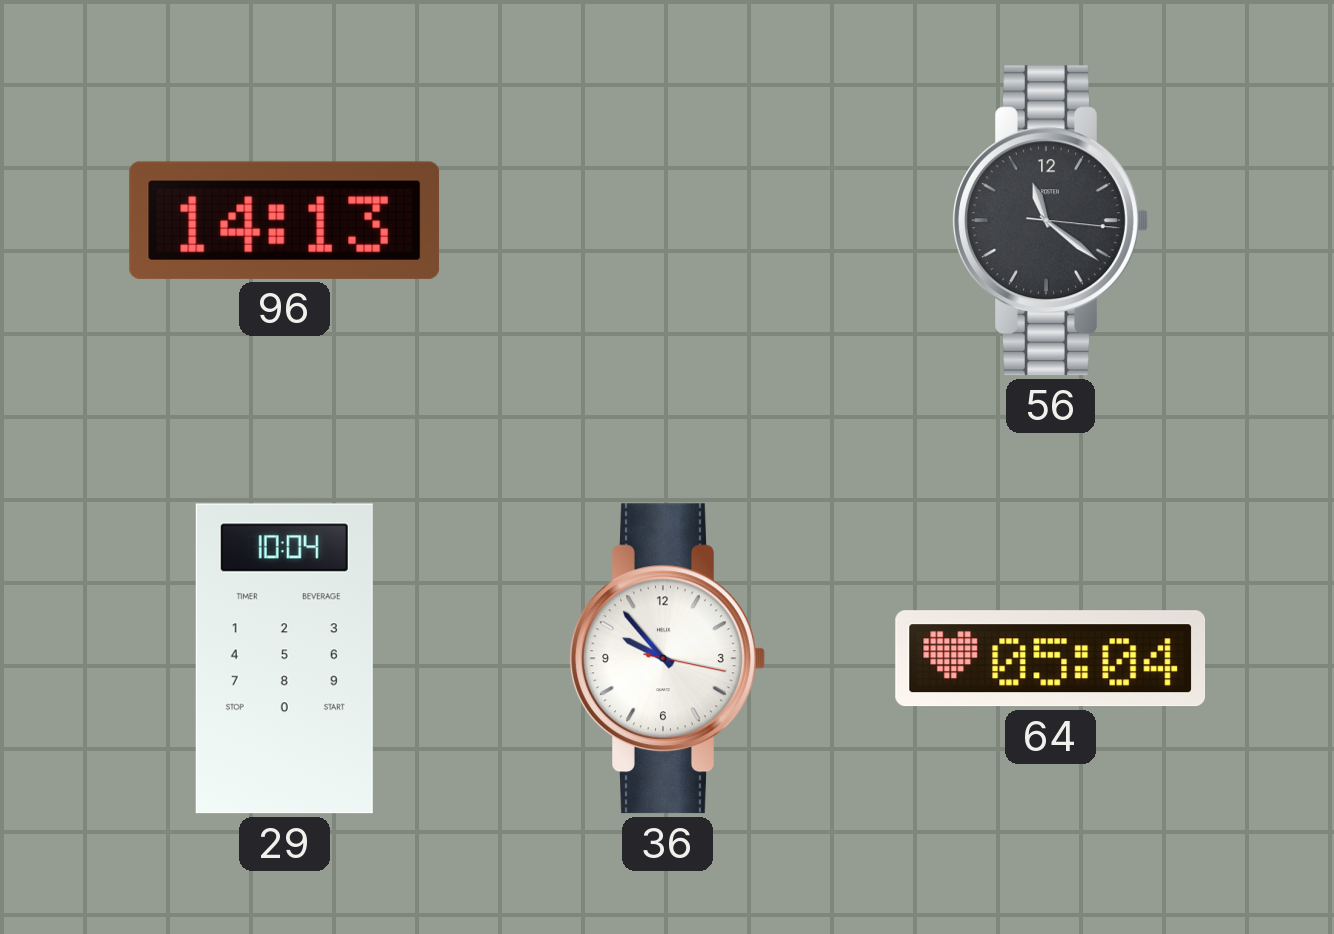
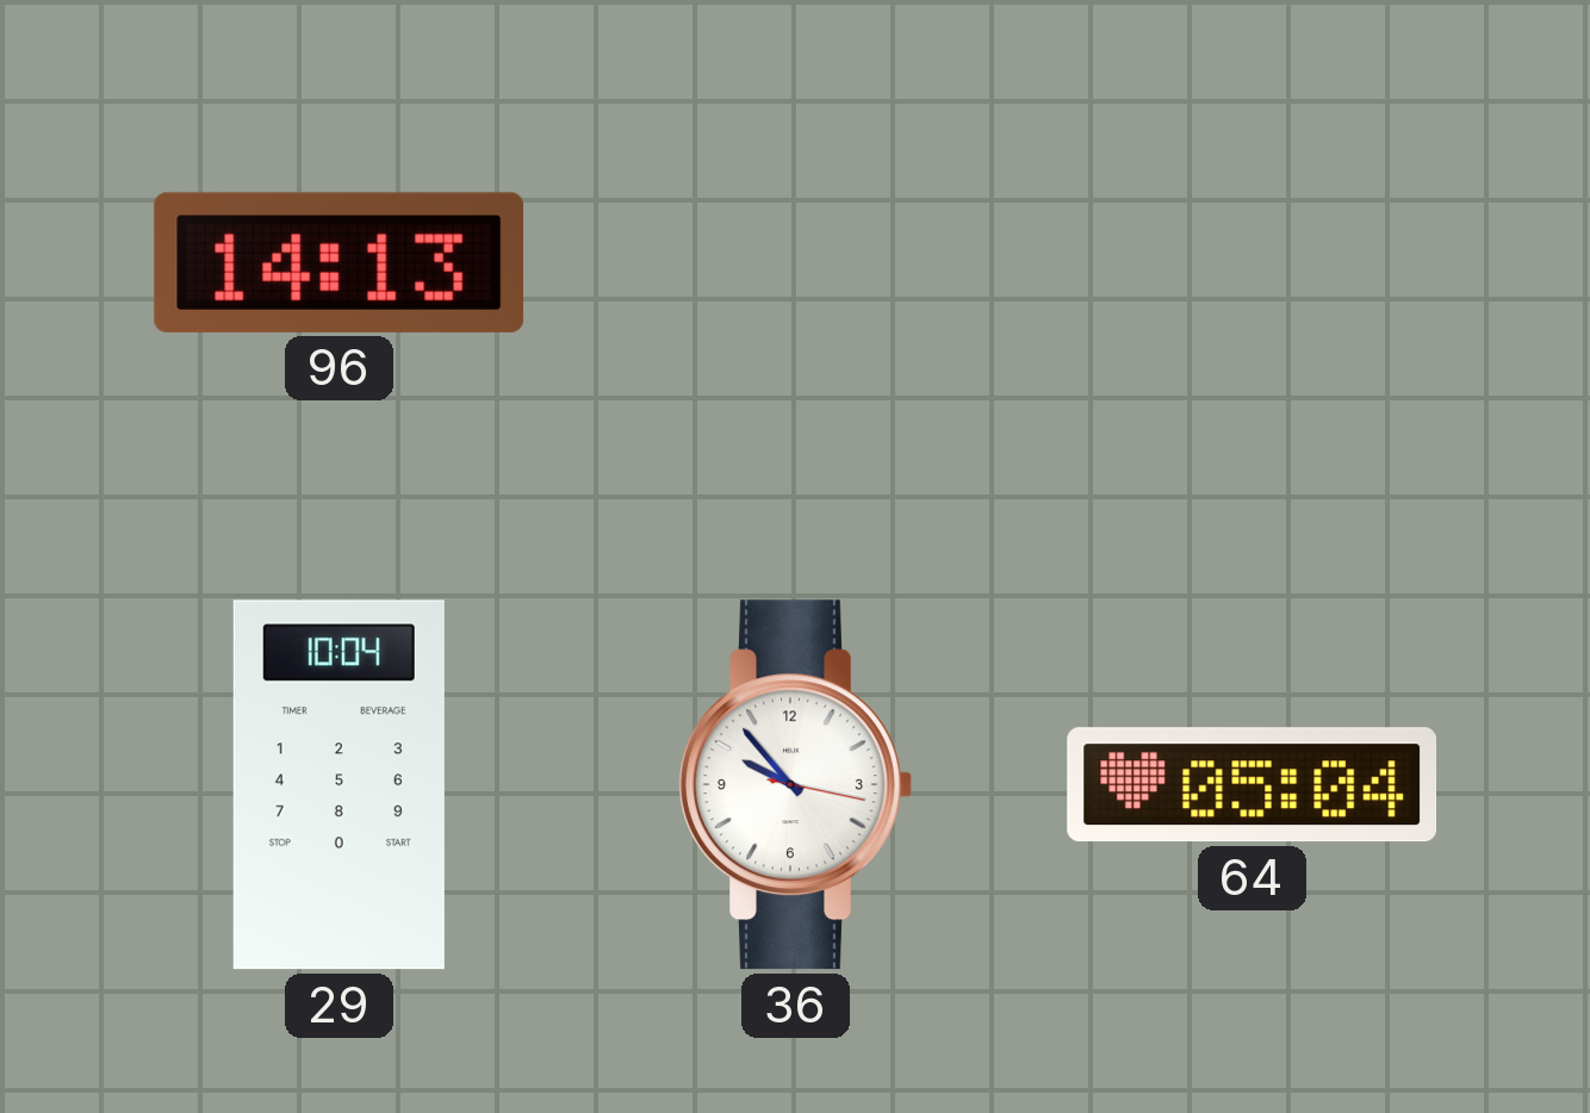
56: 11:21 -> none (1050, 221)
